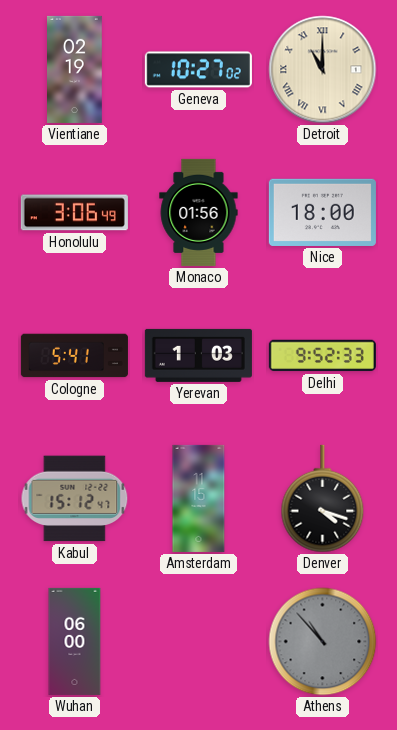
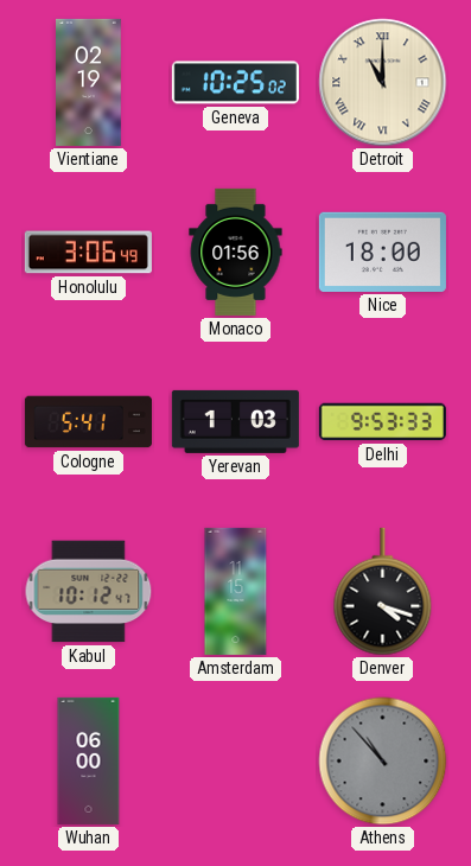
Geneva: 10:27 -> 10:25 (235, 83)
Delhi: 9:52 -> 9:53 (382, 422)
Kabul: 15:12 -> 10:12 (89, 592)
